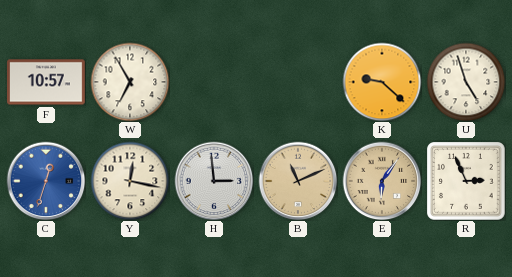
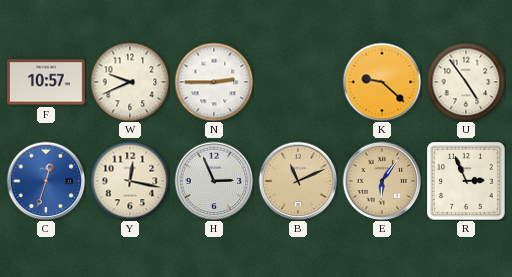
W: 6:55 -> 9:41 (130, 82)
N: none -> 2:45 (214, 82)
U: 4:57 -> 4:54 (466, 82)
H: 2:59 -> 2:56 (214, 181)
